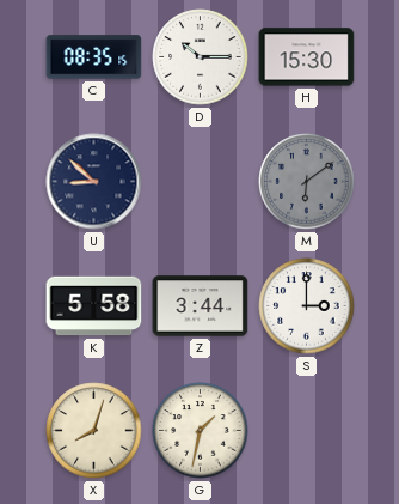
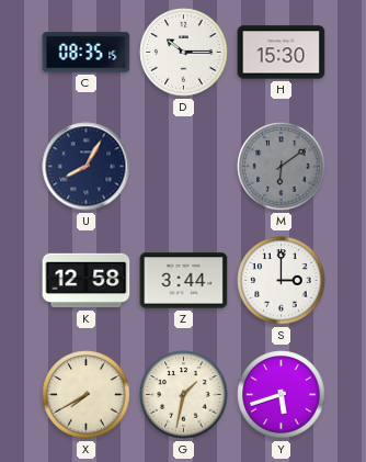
U: 8:52 -> 8:05 (87, 167)
K: 5:58 -> 12:58 (87, 281)
X: 8:03 -> 7:40 (87, 395)
Y: none -> 5:42 (282, 395)
